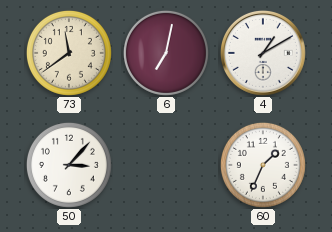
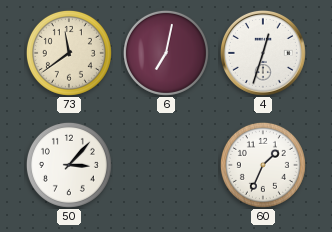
4: 1:10 -> 12:33 (263, 53)
